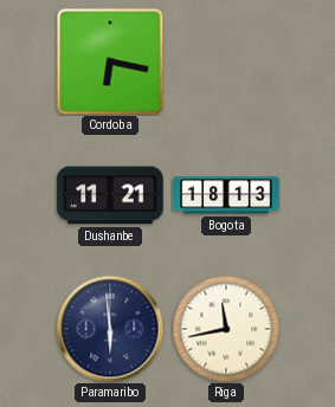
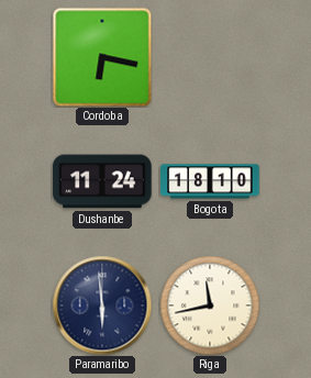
Dushanbe: 11:21 -> 11:24 (102, 181)
Bogota: 18:13 -> 18:10 (210, 181)
